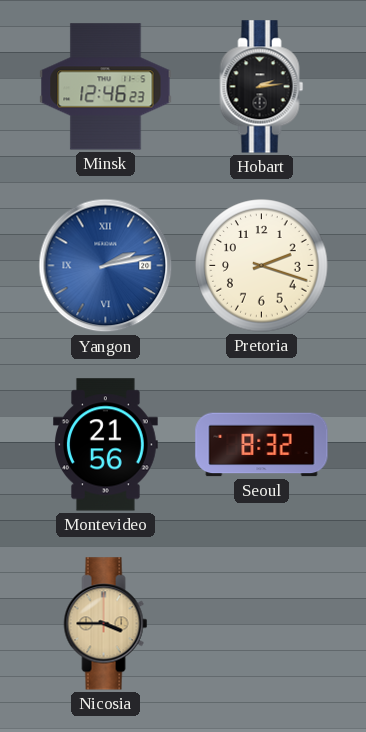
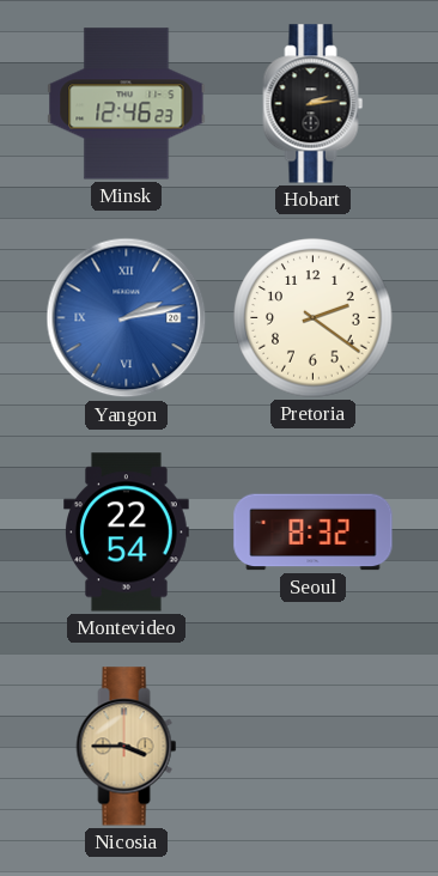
Pretoria: 2:18 -> 2:21 (314, 318)
Montevideo: 21:56 -> 22:54 (127, 533)
